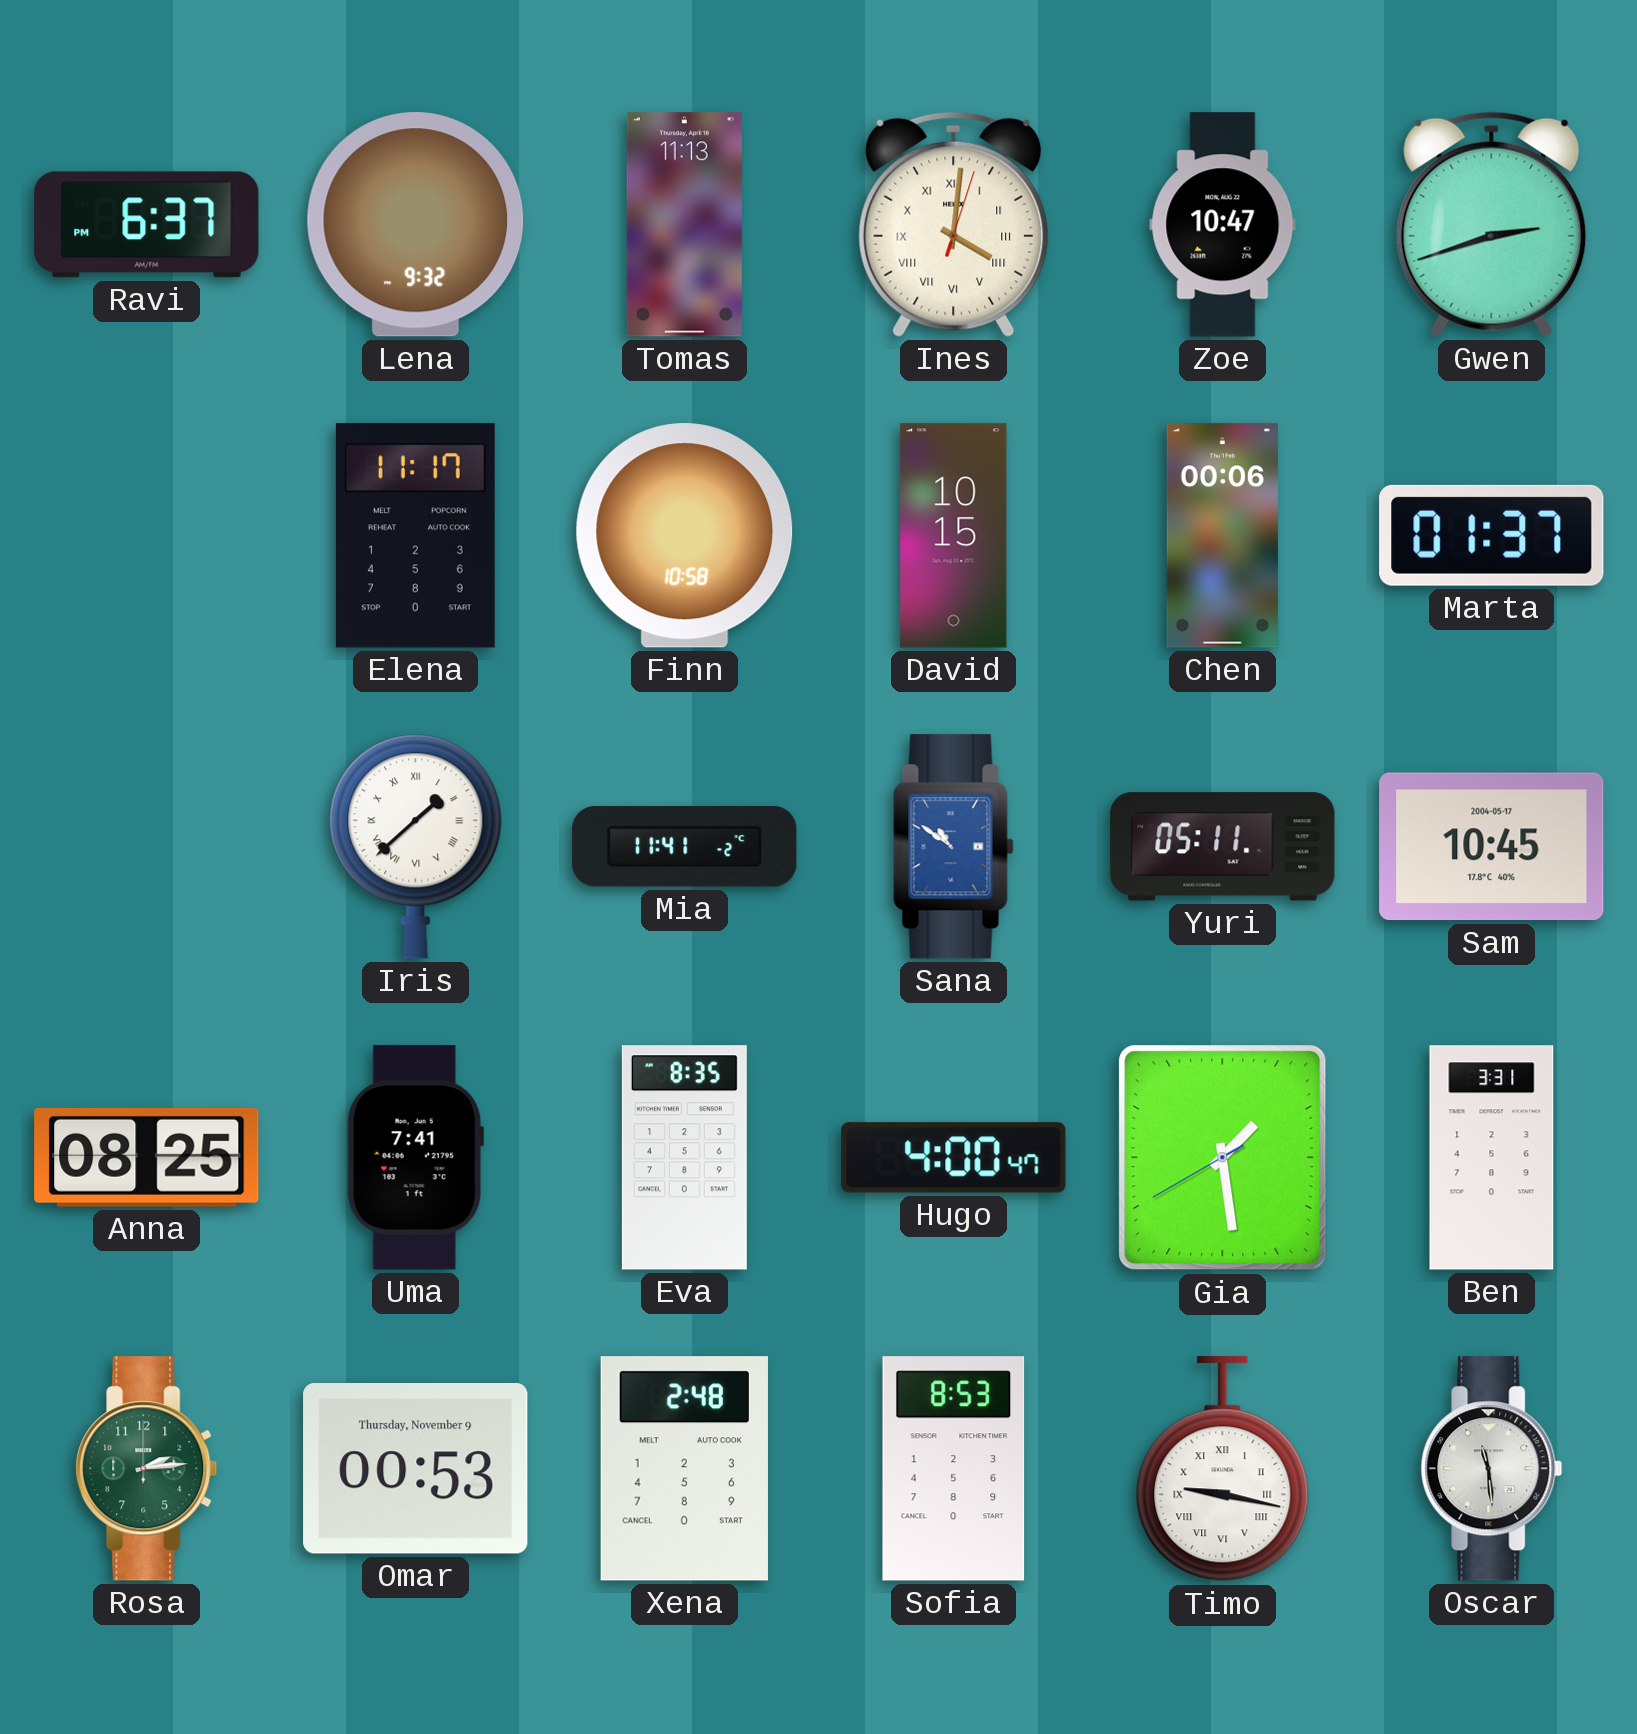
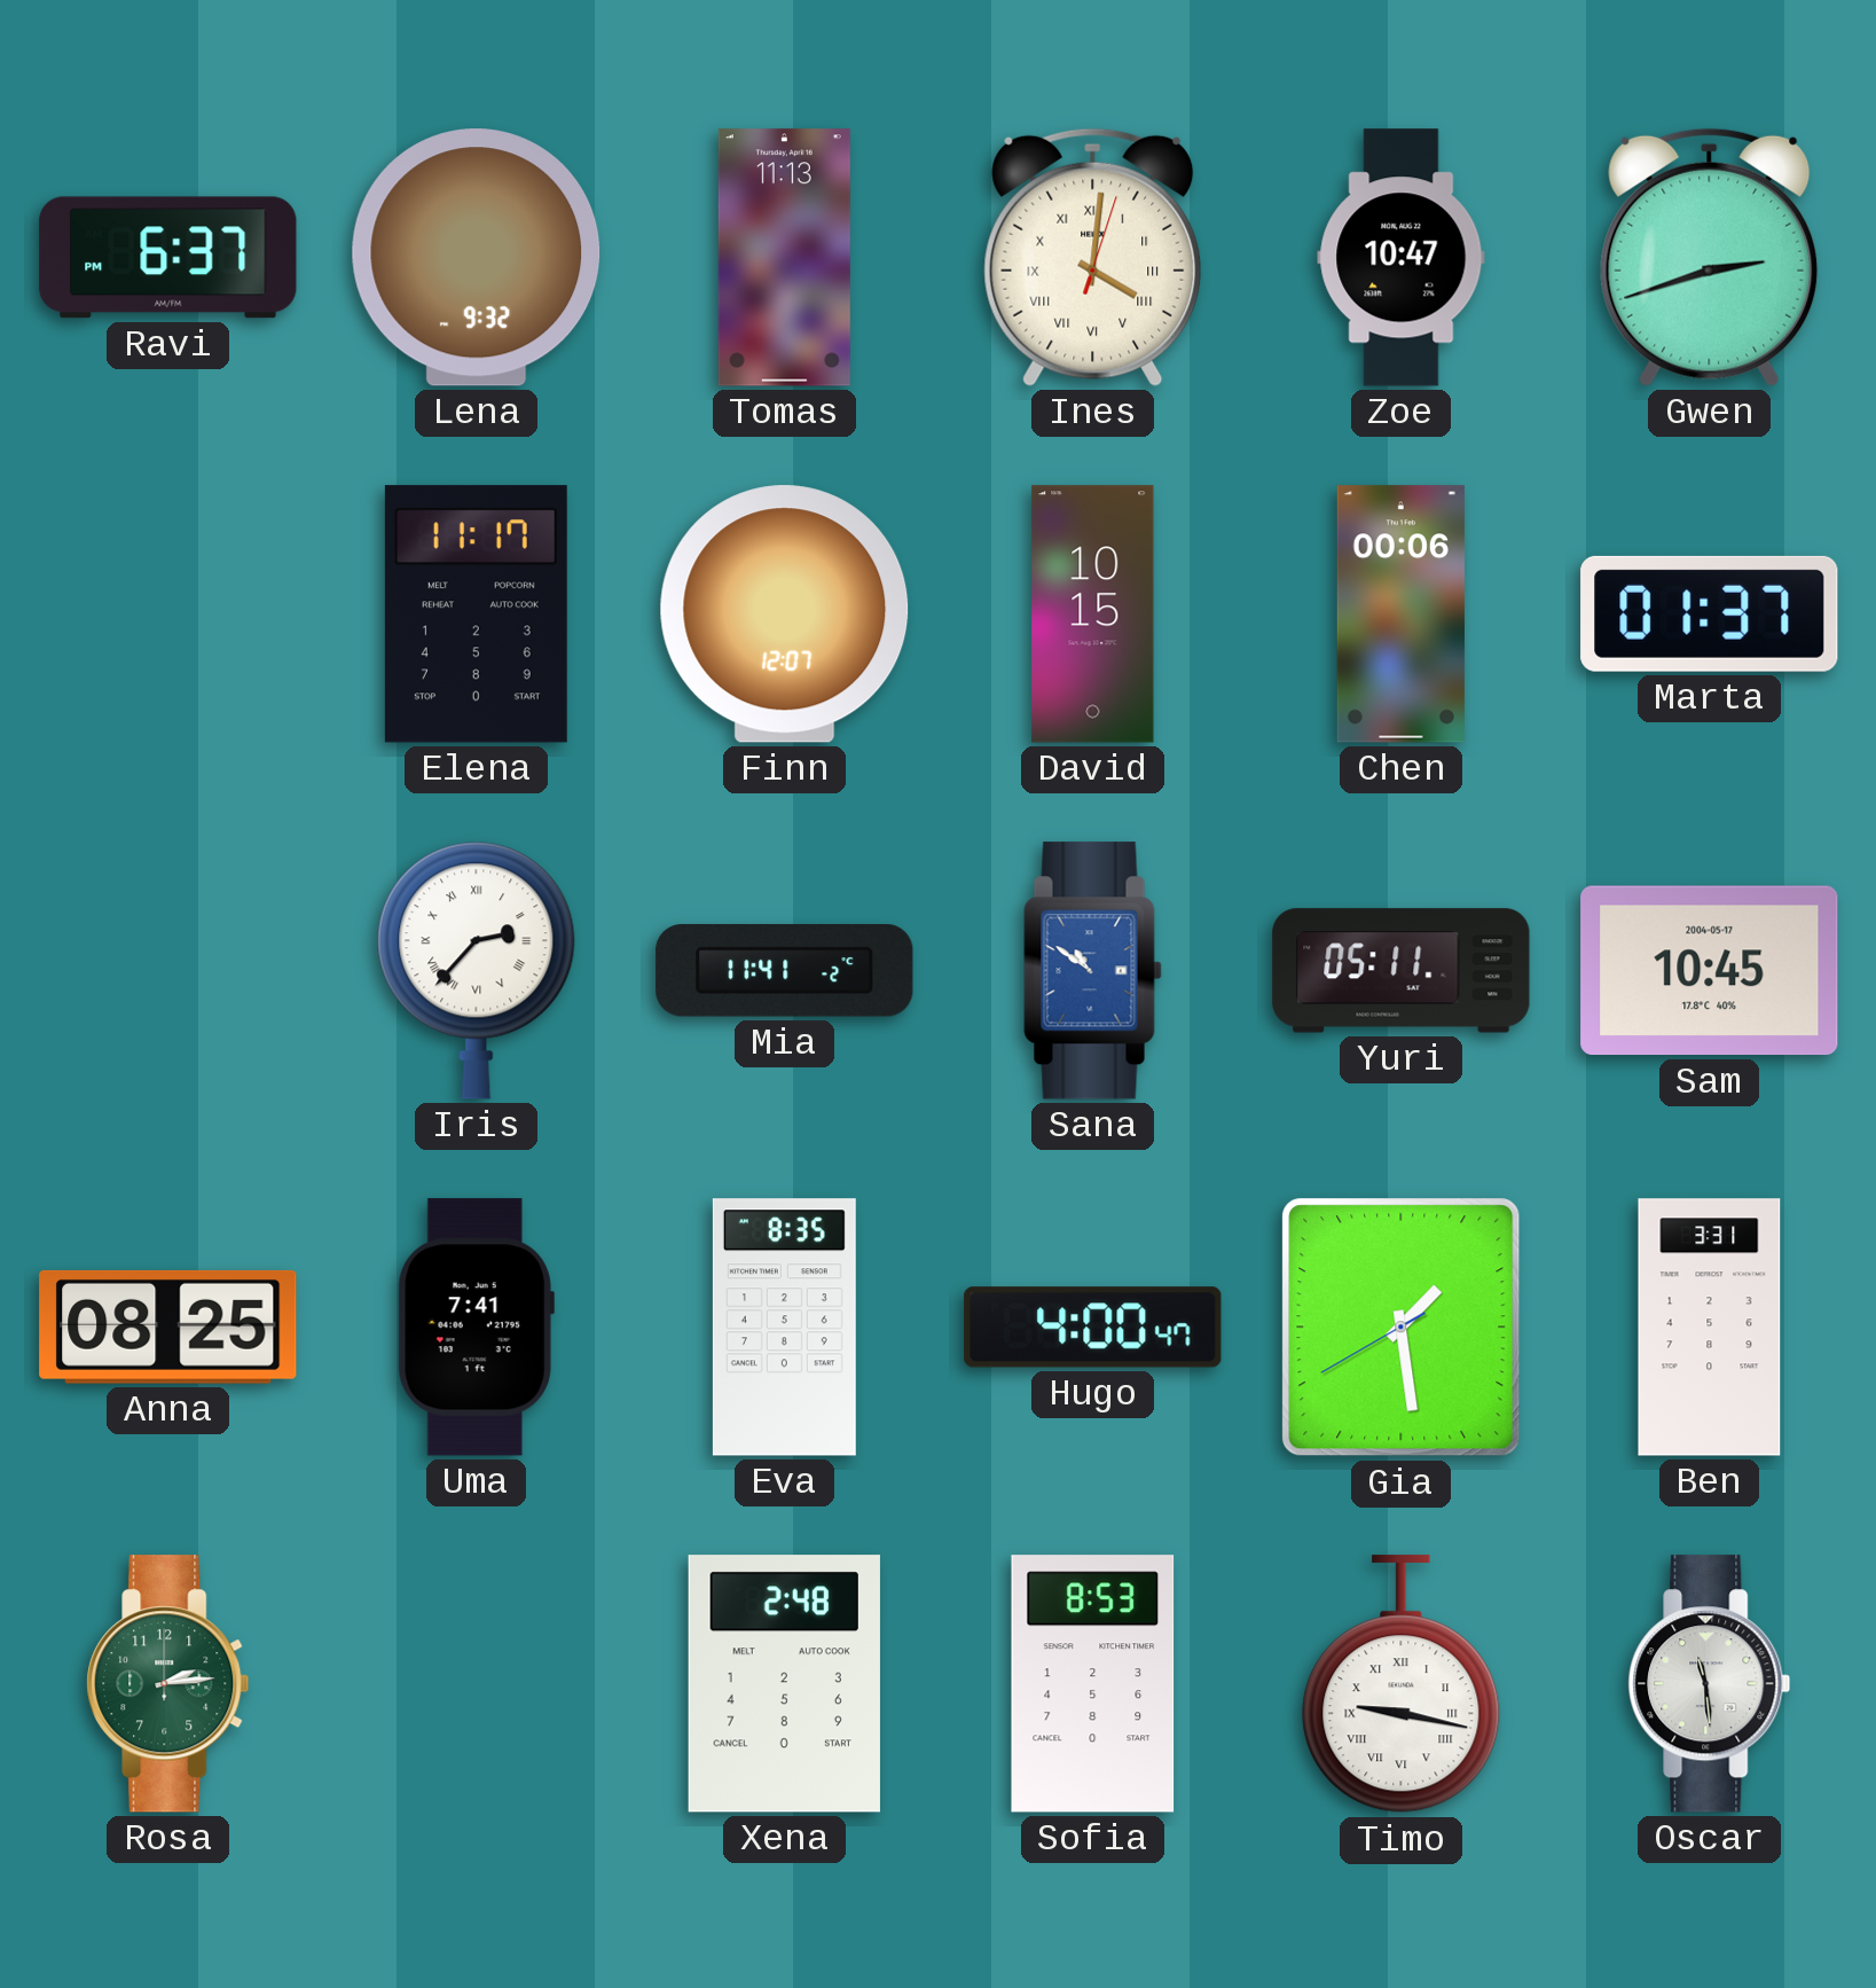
Finn: 10:58 -> 12:07 (785, 615)
Iris: 1:38 -> 2:37 (477, 970)
Omar: 00:53 -> none (416, 1469)
